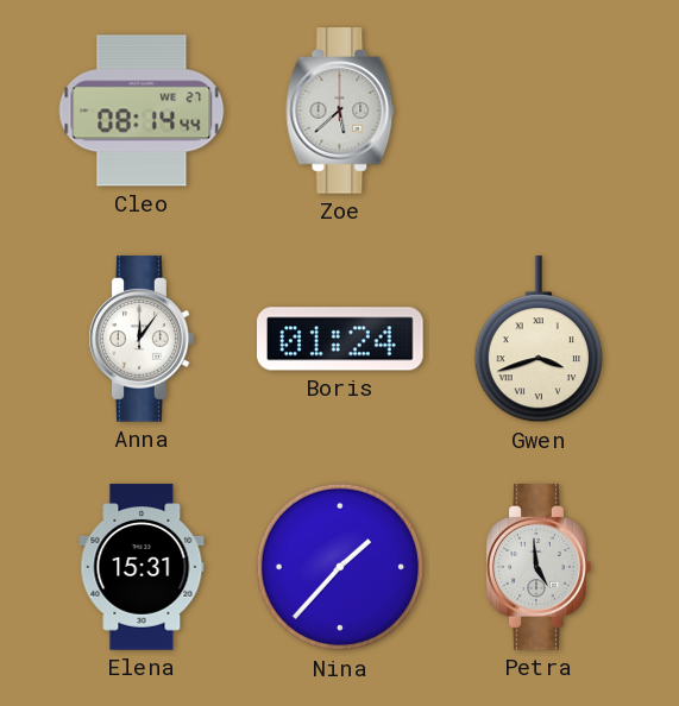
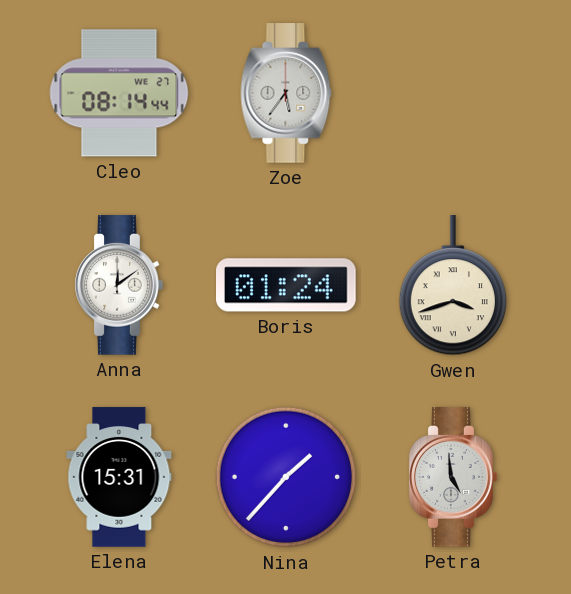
Zoe: 5:38 -> 5:36 (286, 93)
Anna: 12:06 -> 12:09 (119, 285)
